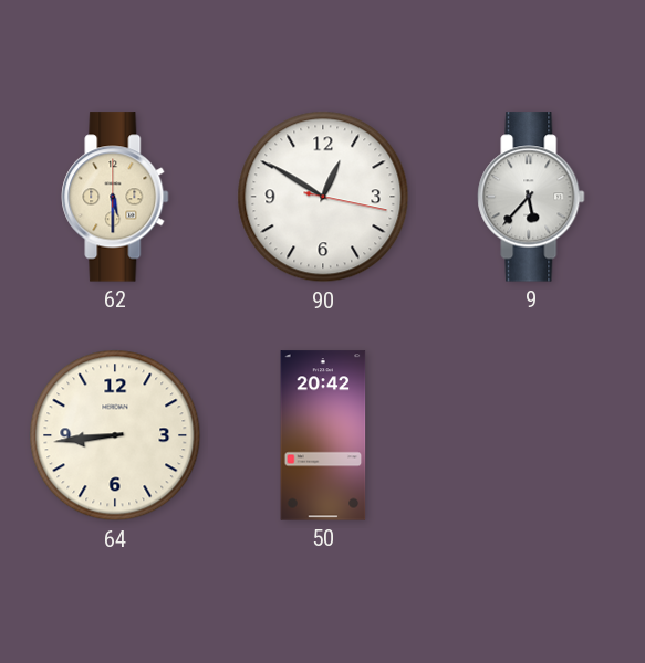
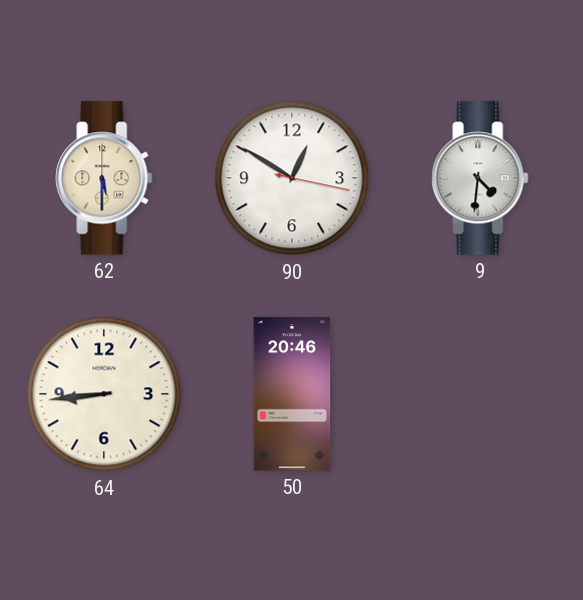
9: 5:37 -> 4:31 (480, 178)
50: 20:42 -> 20:46 (292, 394)
